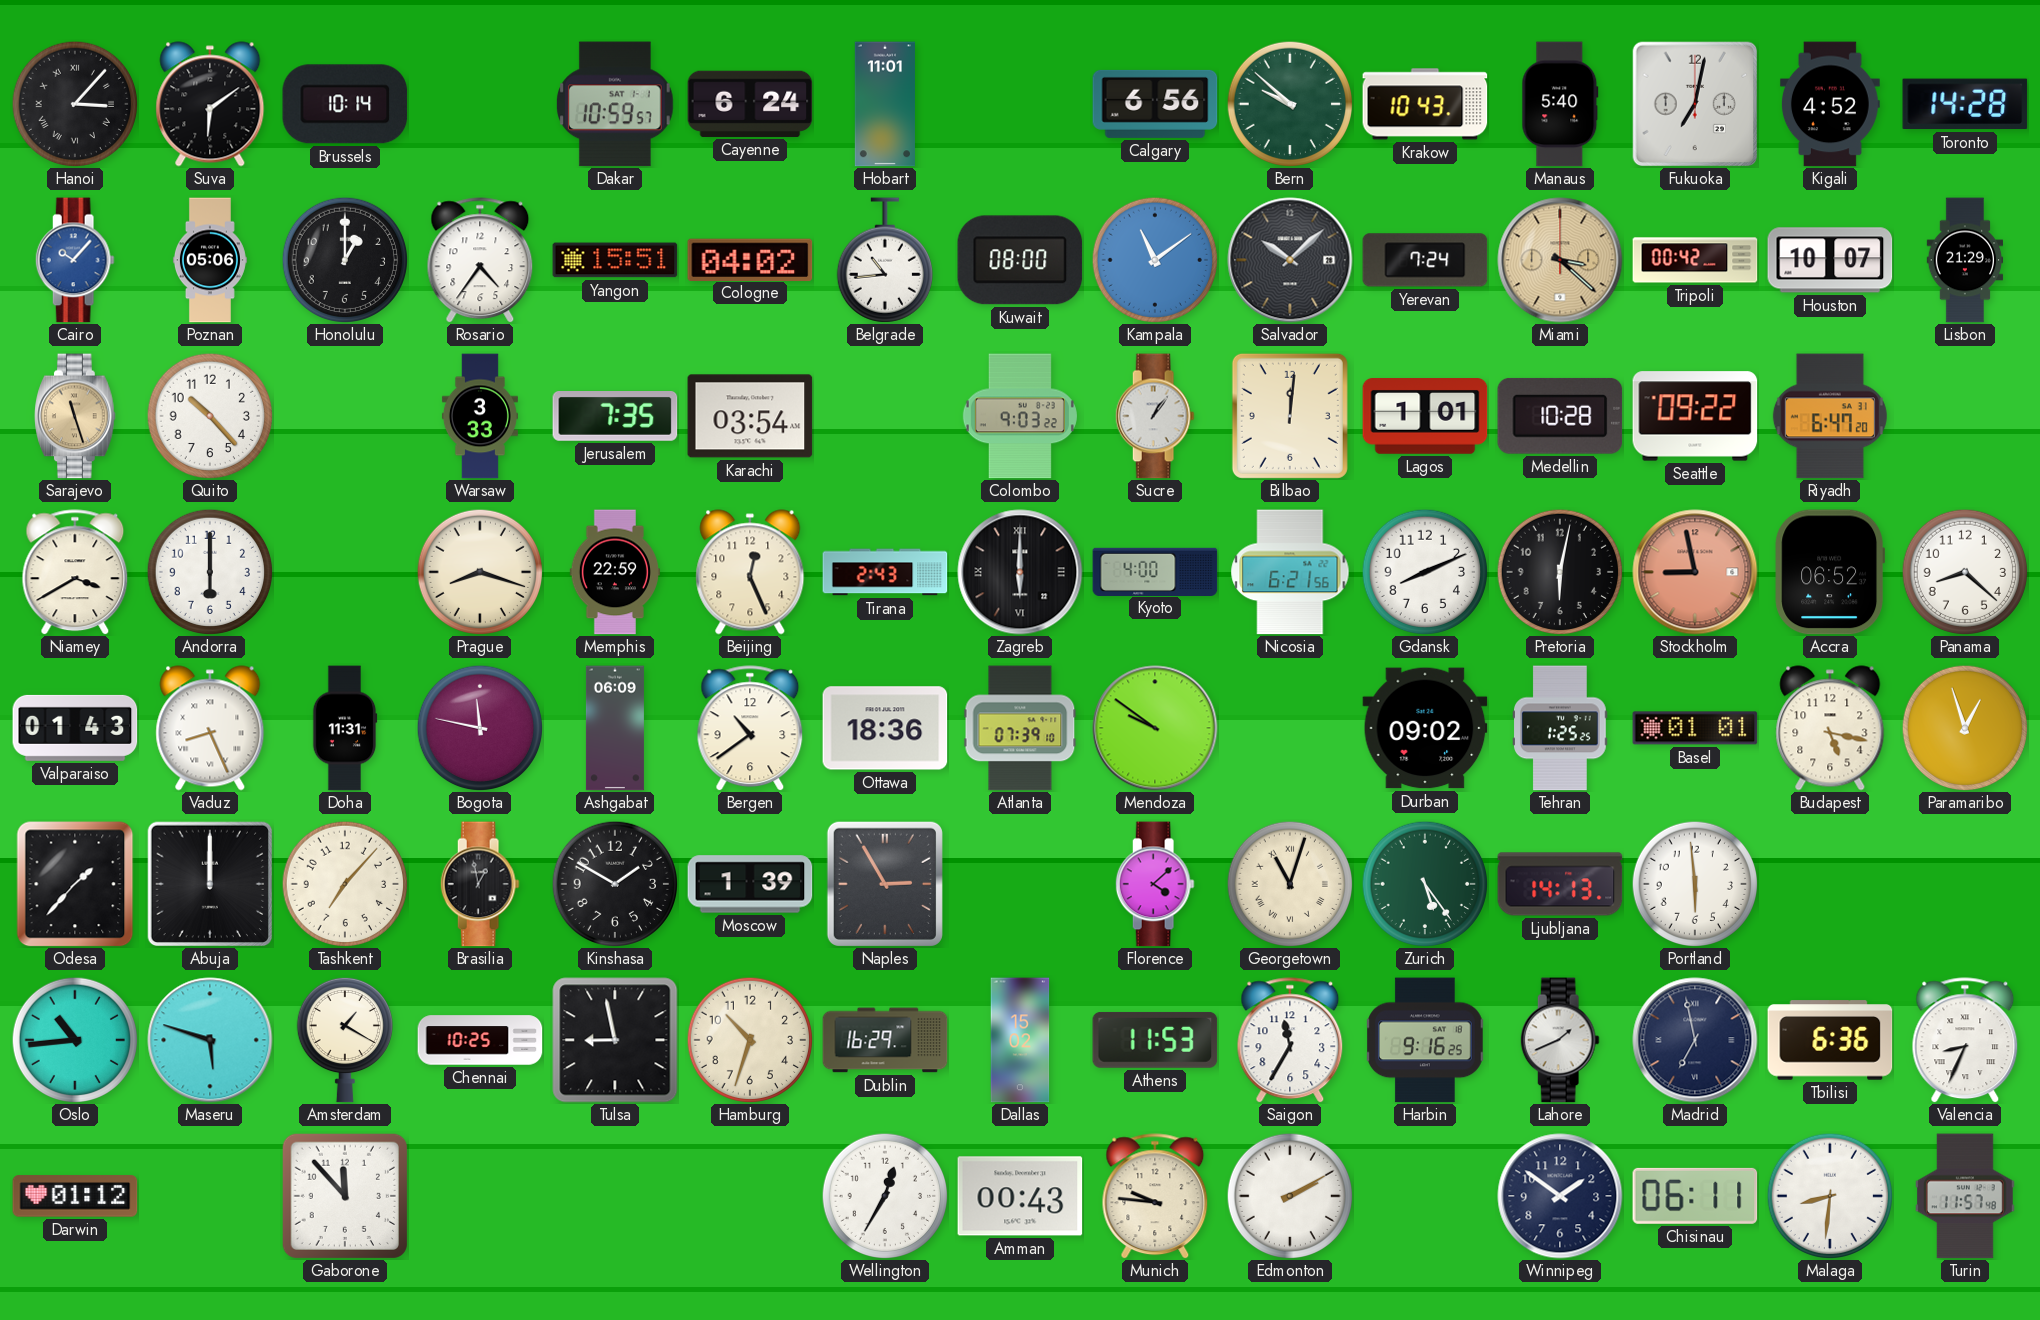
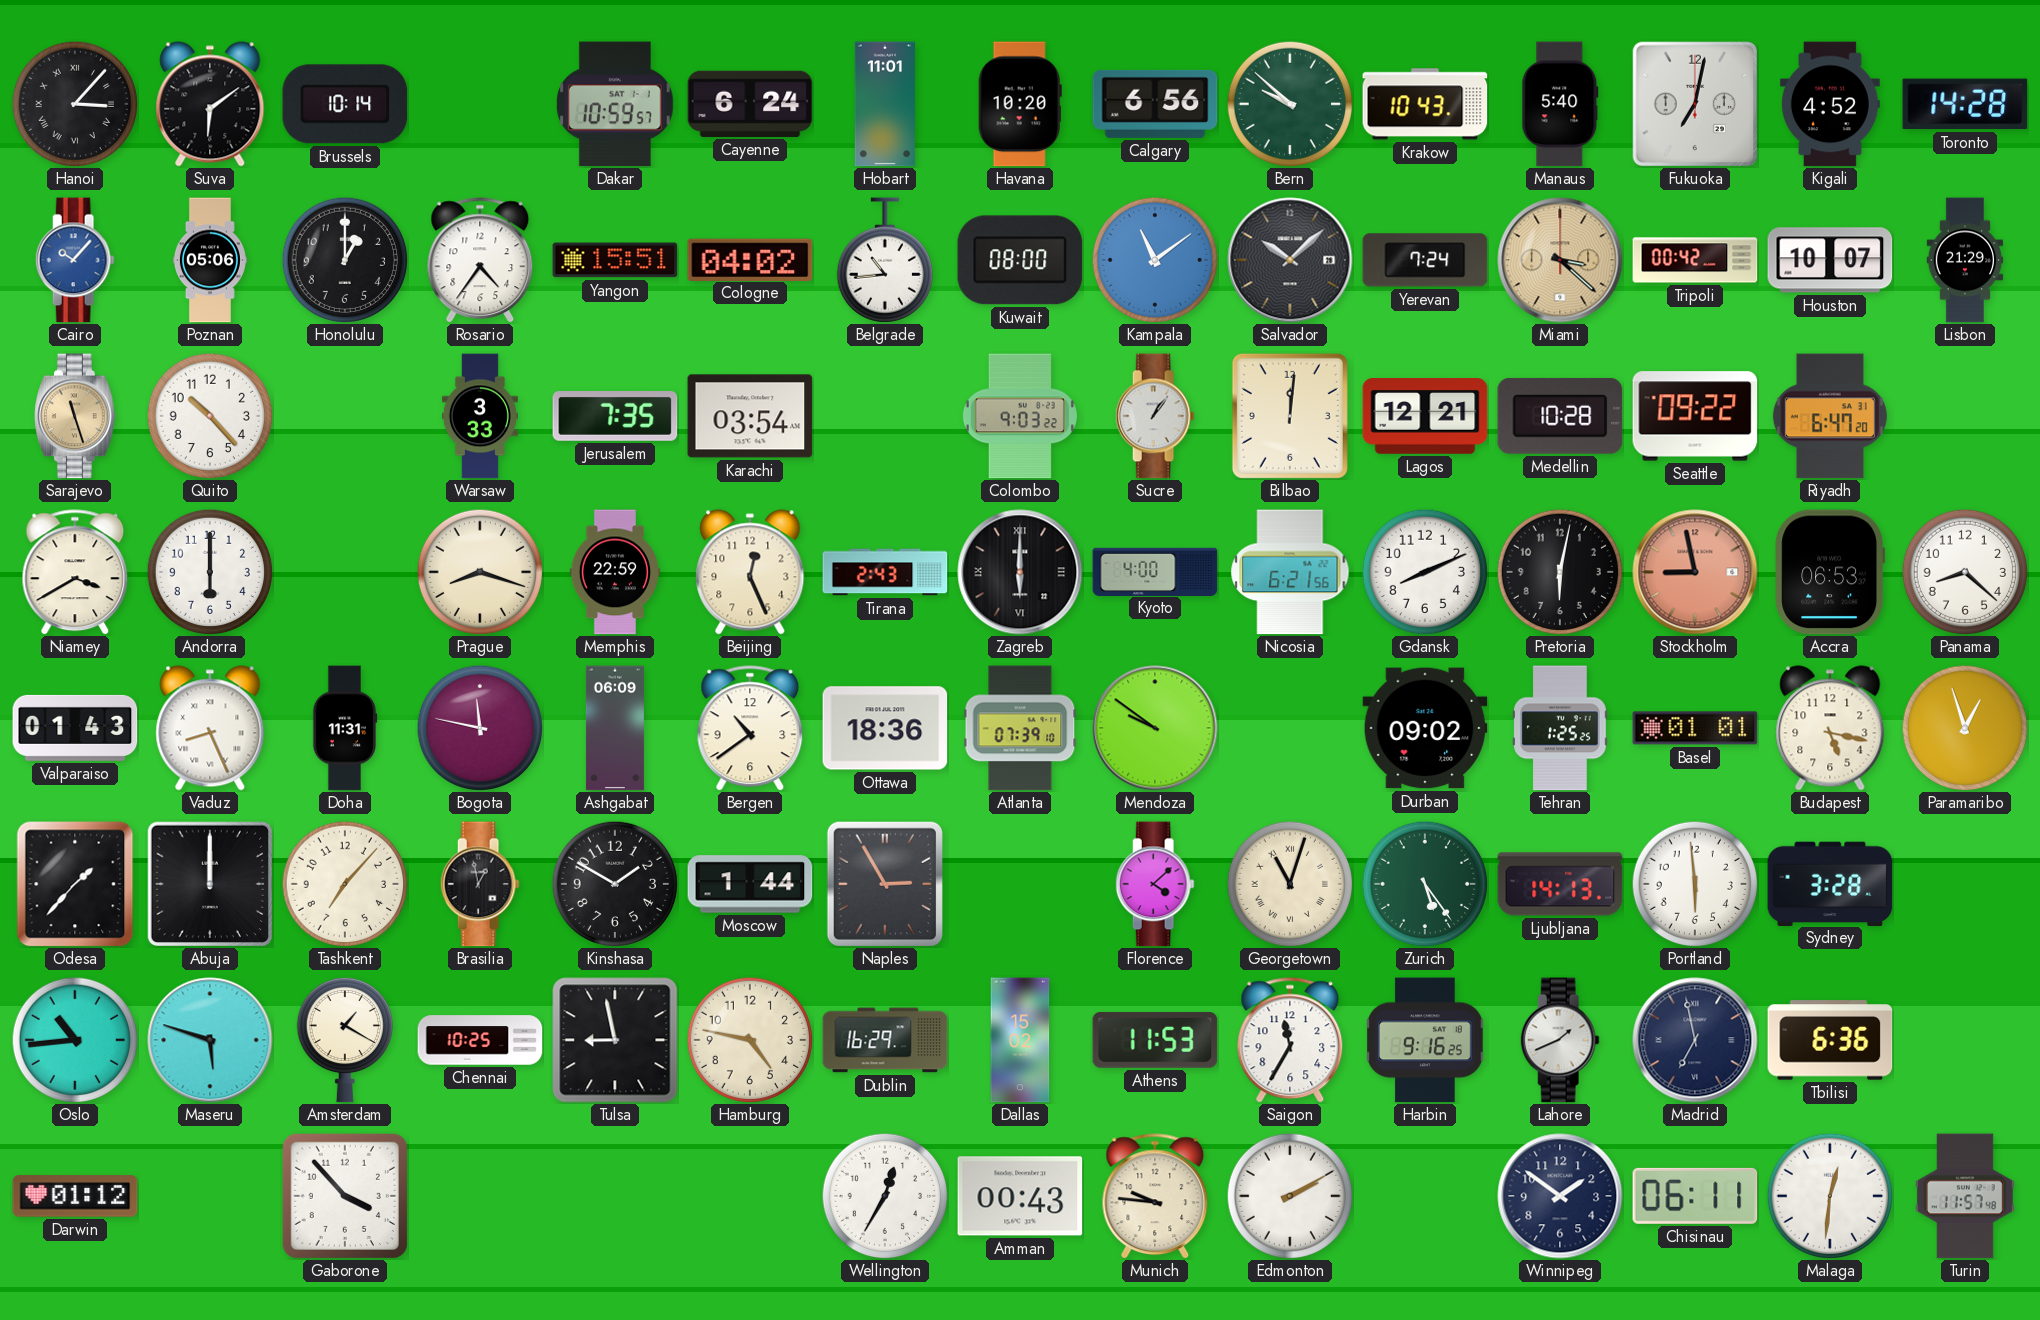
Havana: none -> 10:20 (1020, 104)
Lagos: 1:01 -> 12:21 (1425, 416)
Accra: 06:52 -> 06:53 (1829, 572)
Moscow: 1:39 -> 1:44 (750, 884)
Sydney: none -> 3:28 (1830, 883)
Hamburg: 10:33 -> 4:47 (749, 1039)
Valencia: 8:34 -> none (1965, 1040)
Gaborone: 11:53 -> 3:53 (345, 1196)
Malaga: 8:31 -> 12:31 (1829, 1195)
